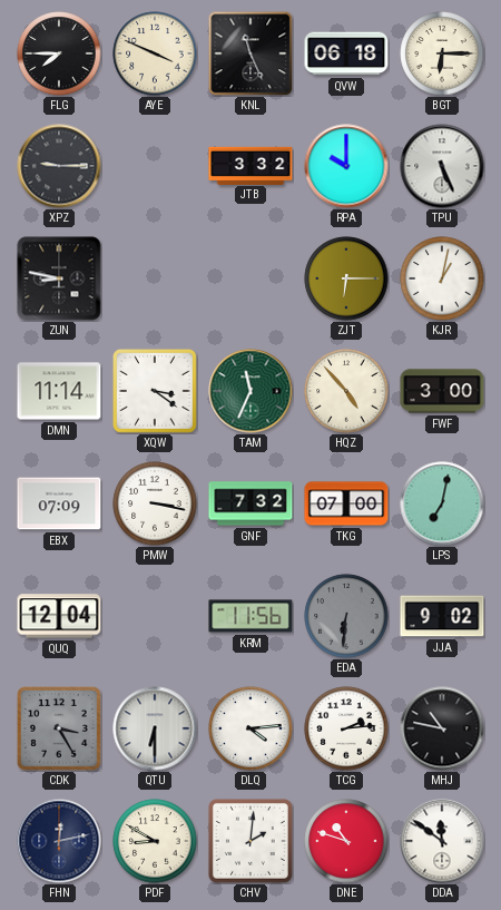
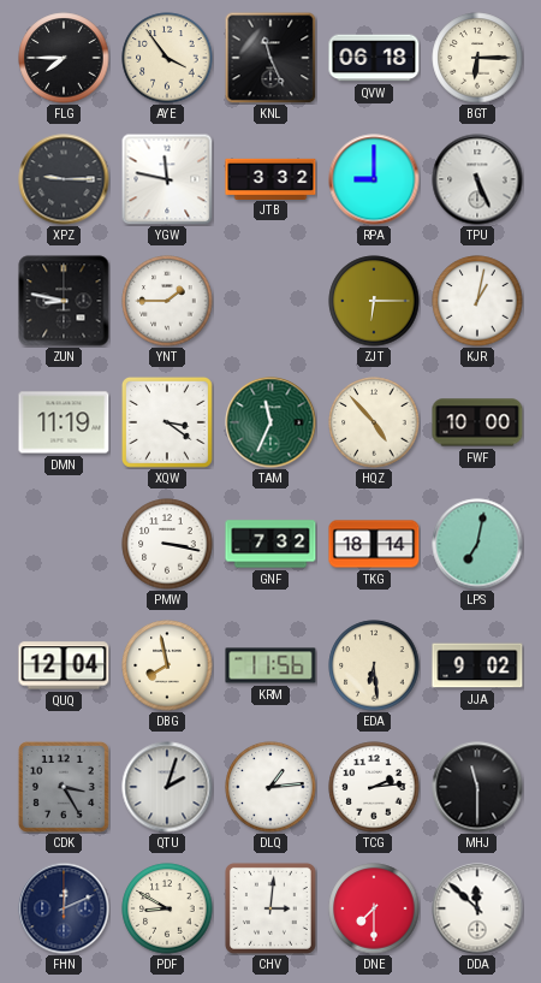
AYE: 3:49 -> 3:54 (167, 58)
YGW: none -> 11:47 (167, 179)
RPA: 10:00 -> 9:00 (374, 179)
YNT: none -> 1:45 (167, 301)
DMN: 11:14 -> 11:19 (64, 422)
FWF: 3:00 -> 10:00 (477, 422)
EBX: 07:09 -> none (59, 503)
TKG: 07:00 -> 18:14 (374, 544)
DBG: none -> 7:58 (167, 665)
EDA: 6:31 -> 6:29 (374, 665)
EDA dial: grey -> cream (374, 665)
QTU: 6:30 -> 2:03 (167, 787)
DLQ: 4:14 -> 1:14 (270, 787)
MHJ: 10:47 -> 11:30 (477, 787)
FHN: 12:13 -> 12:11 (64, 908)
CHV: 2:01 -> 3:01 (270, 908)
DNE: 10:48 -> 7:30 (374, 908)
DDA: 11:51 -> 11:52 (477, 908)
